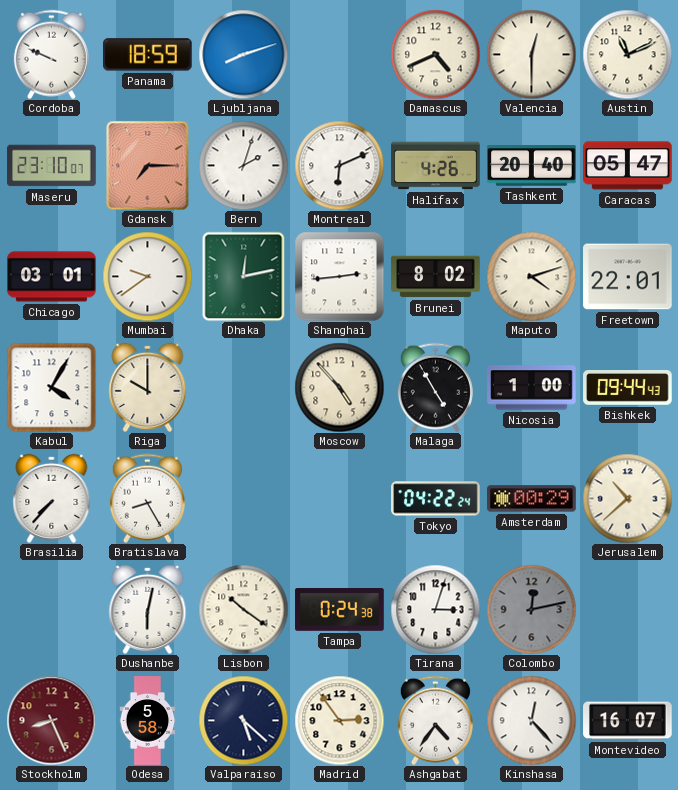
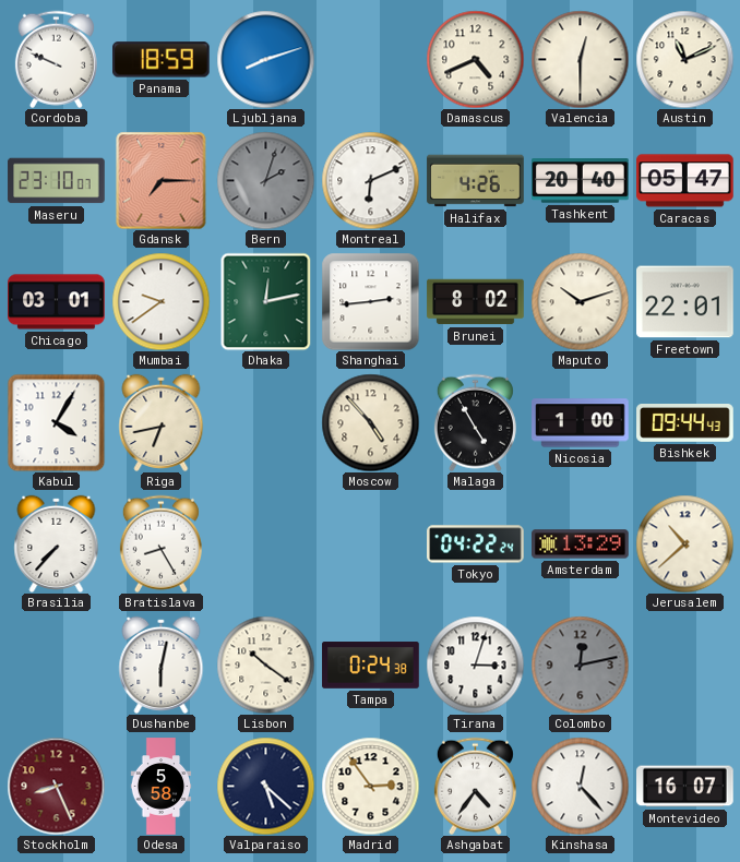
Bern dial: white -> grey (265, 180)
Maputo: 4:12 -> 10:12 (580, 301)
Riga: 10:00 -> 6:43 (162, 422)
Amsterdam: 00:29 -> 13:29 (581, 544)
